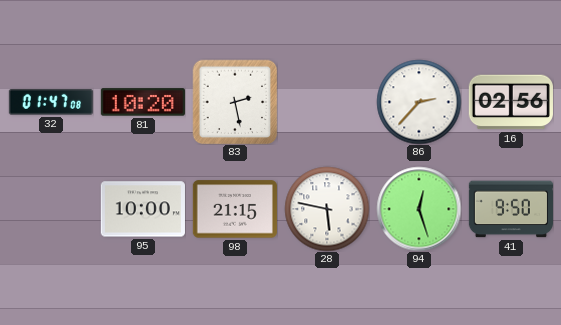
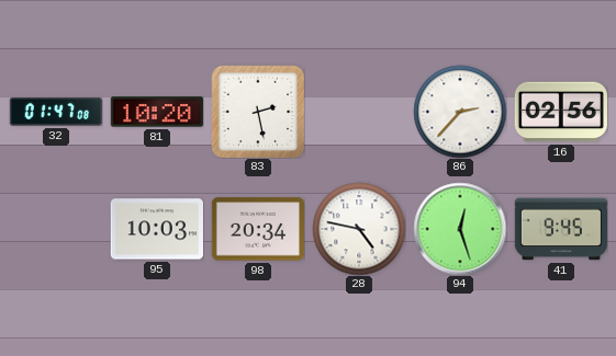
95: 10:00 -> 10:03 (157, 229)
98: 21:15 -> 20:34 (258, 229)
28: 5:47 -> 4:47 (359, 229)
41: 9:50 -> 9:45 (560, 229)
